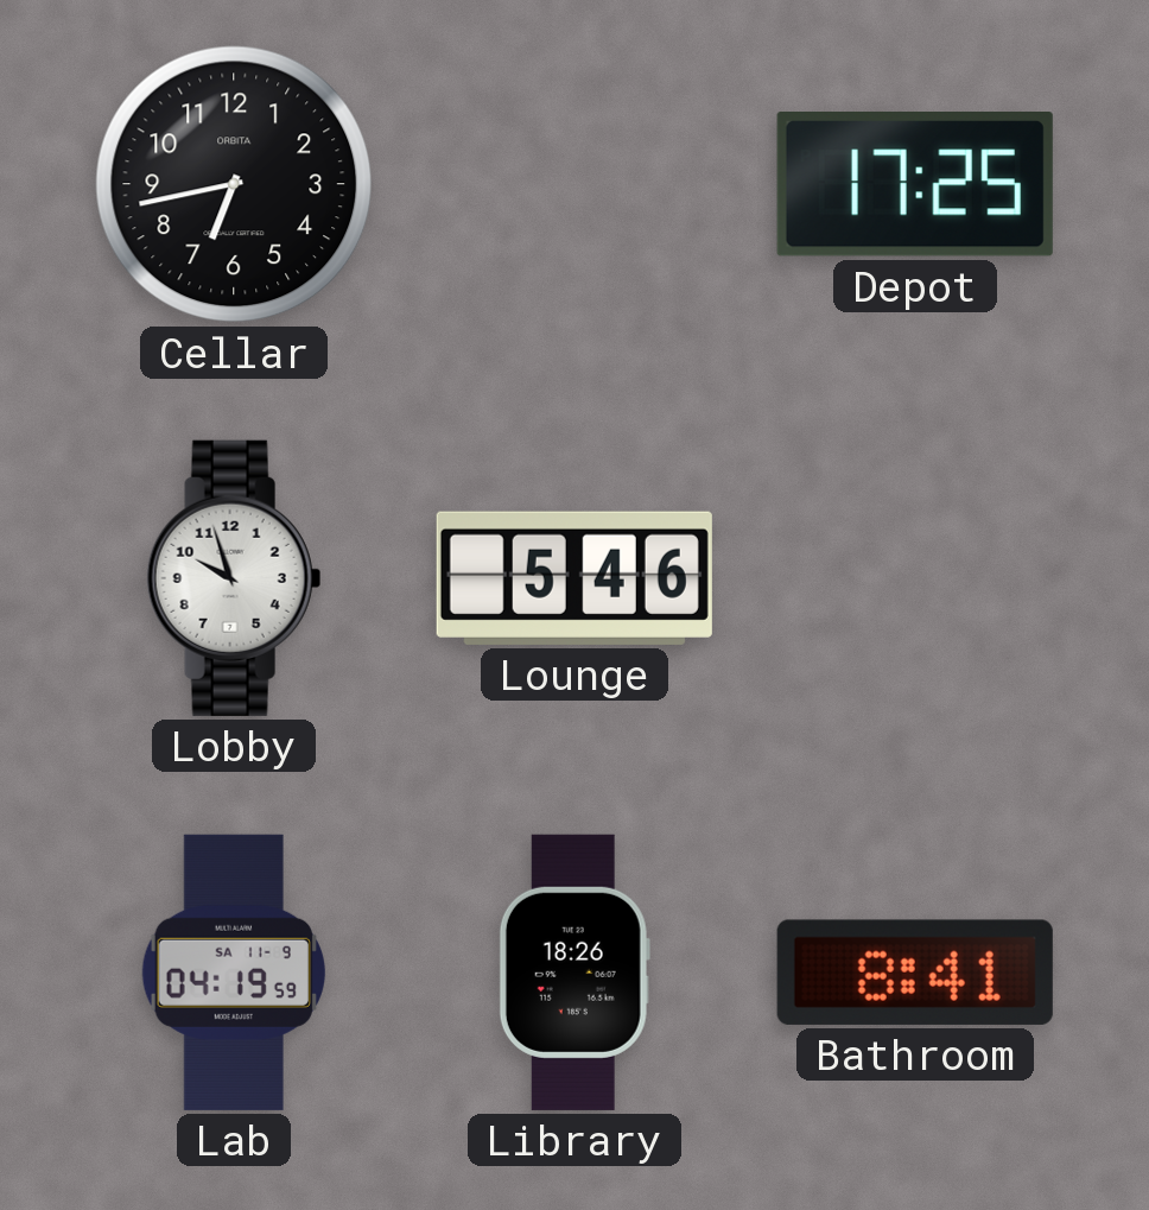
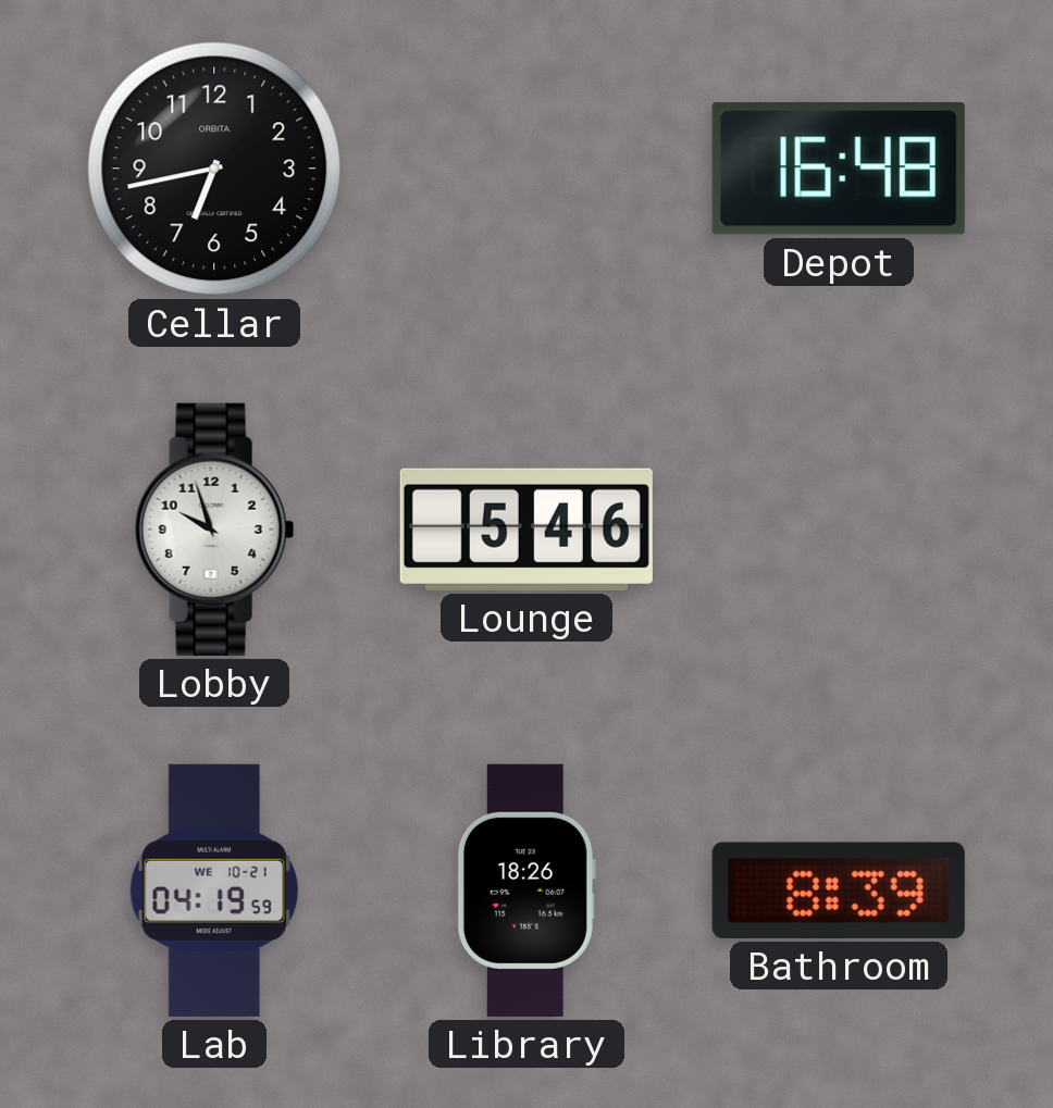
Depot: 17:25 -> 16:48 (839, 169)
Lab date: SA 11-9 -> WE 10-21 (214, 891)
Bathroom: 8:41 -> 8:39 (839, 891)
